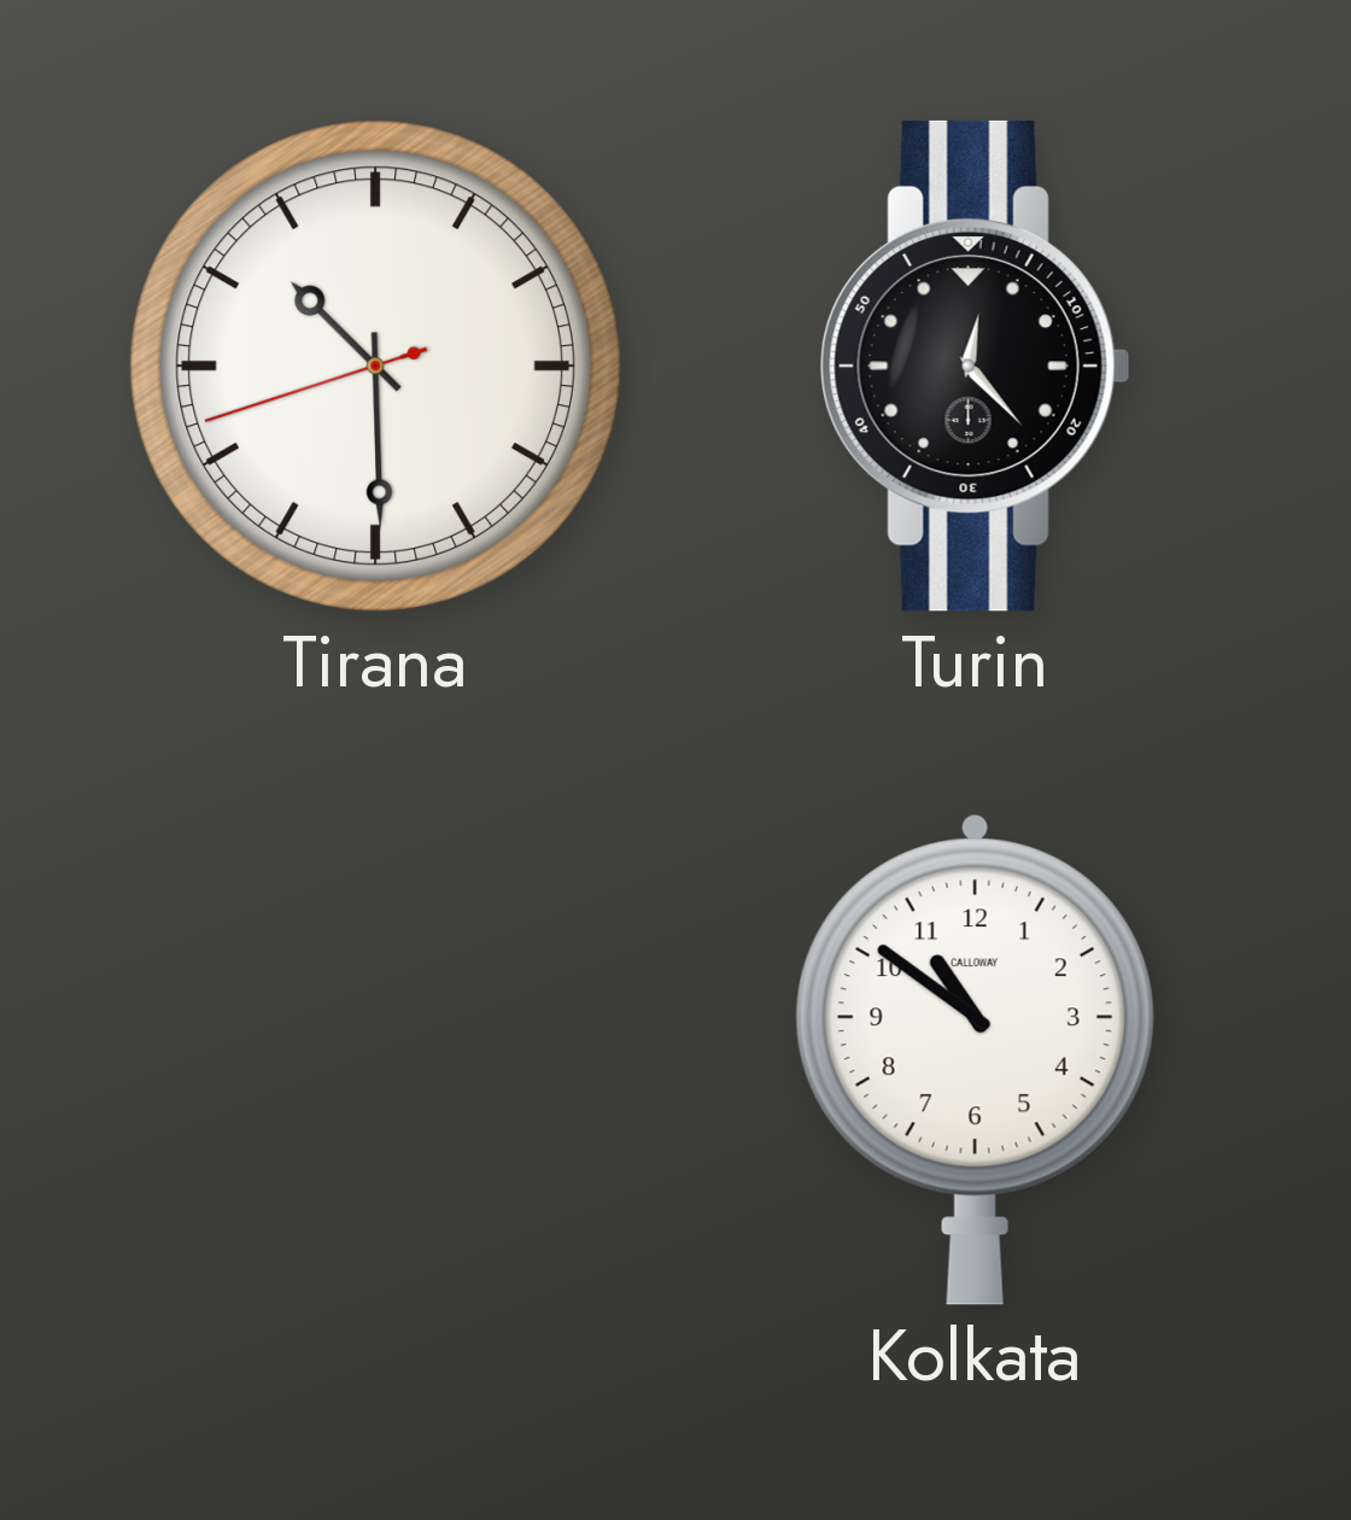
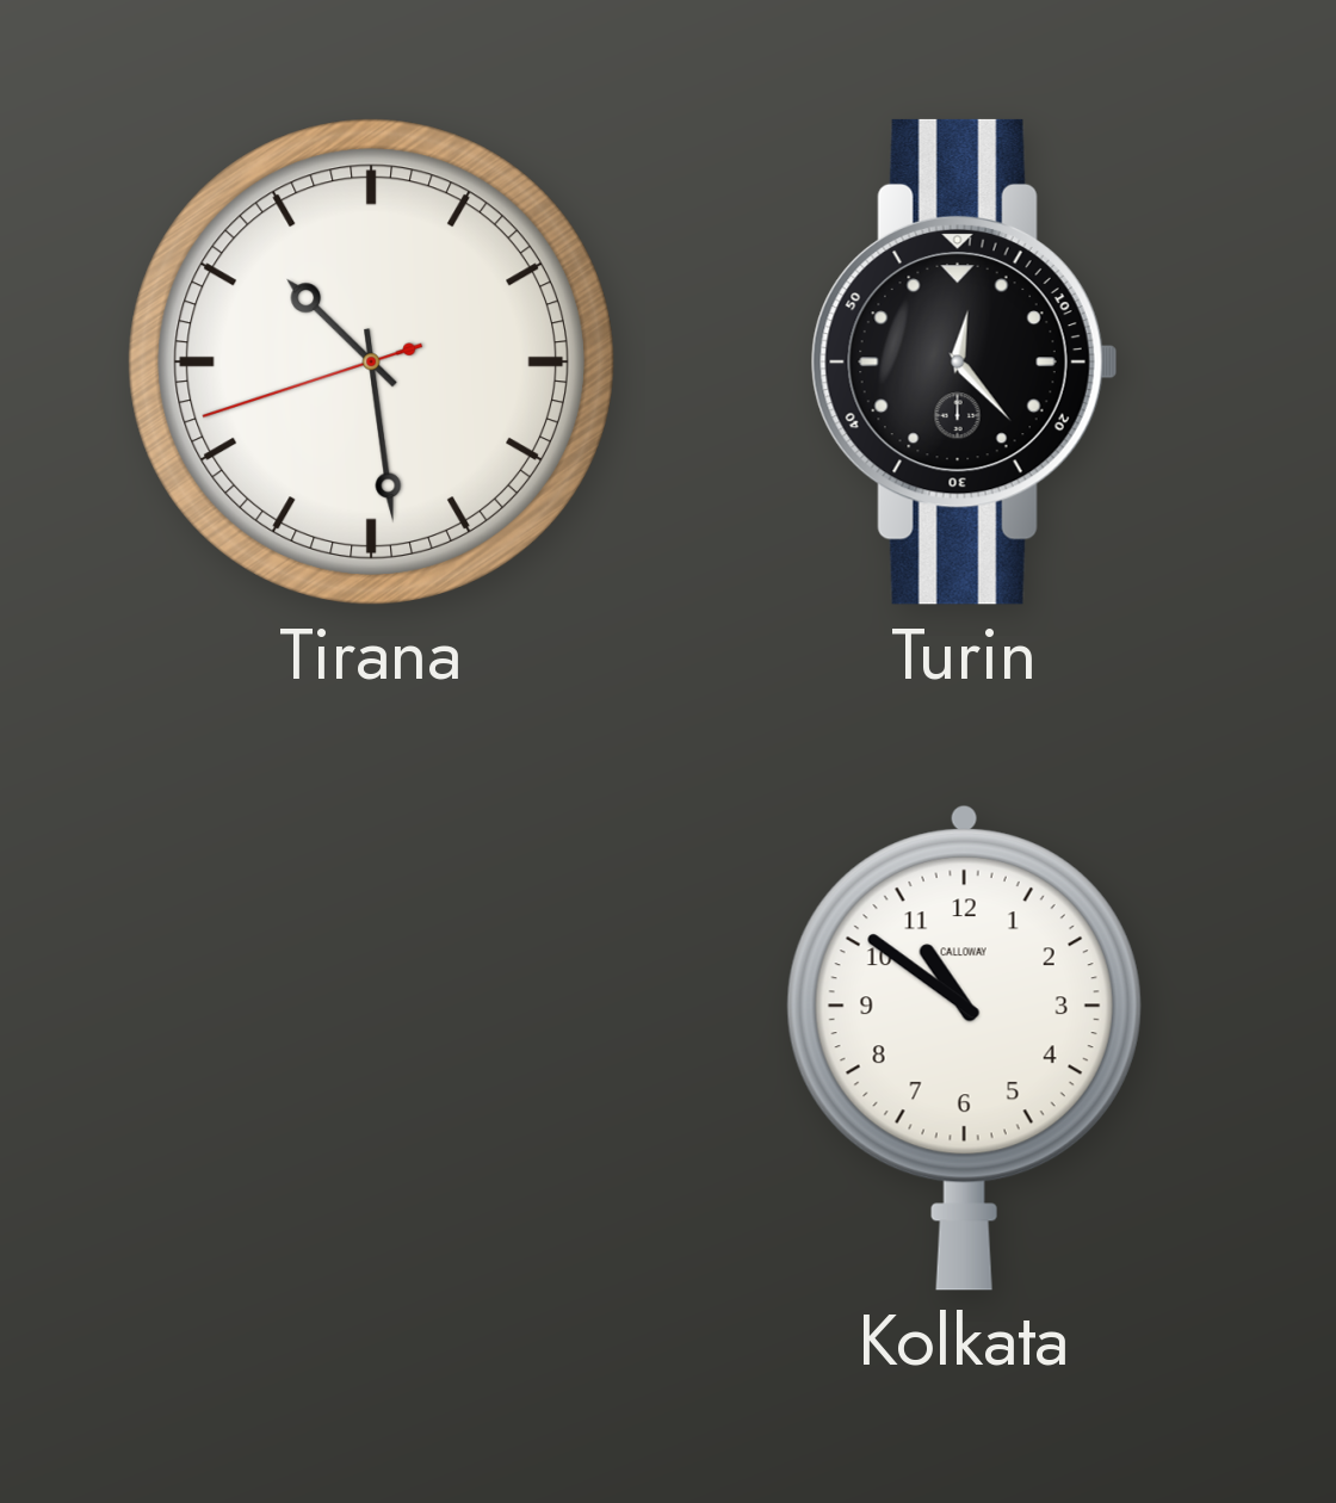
Tirana: 10:29 -> 10:28 (371, 361)
